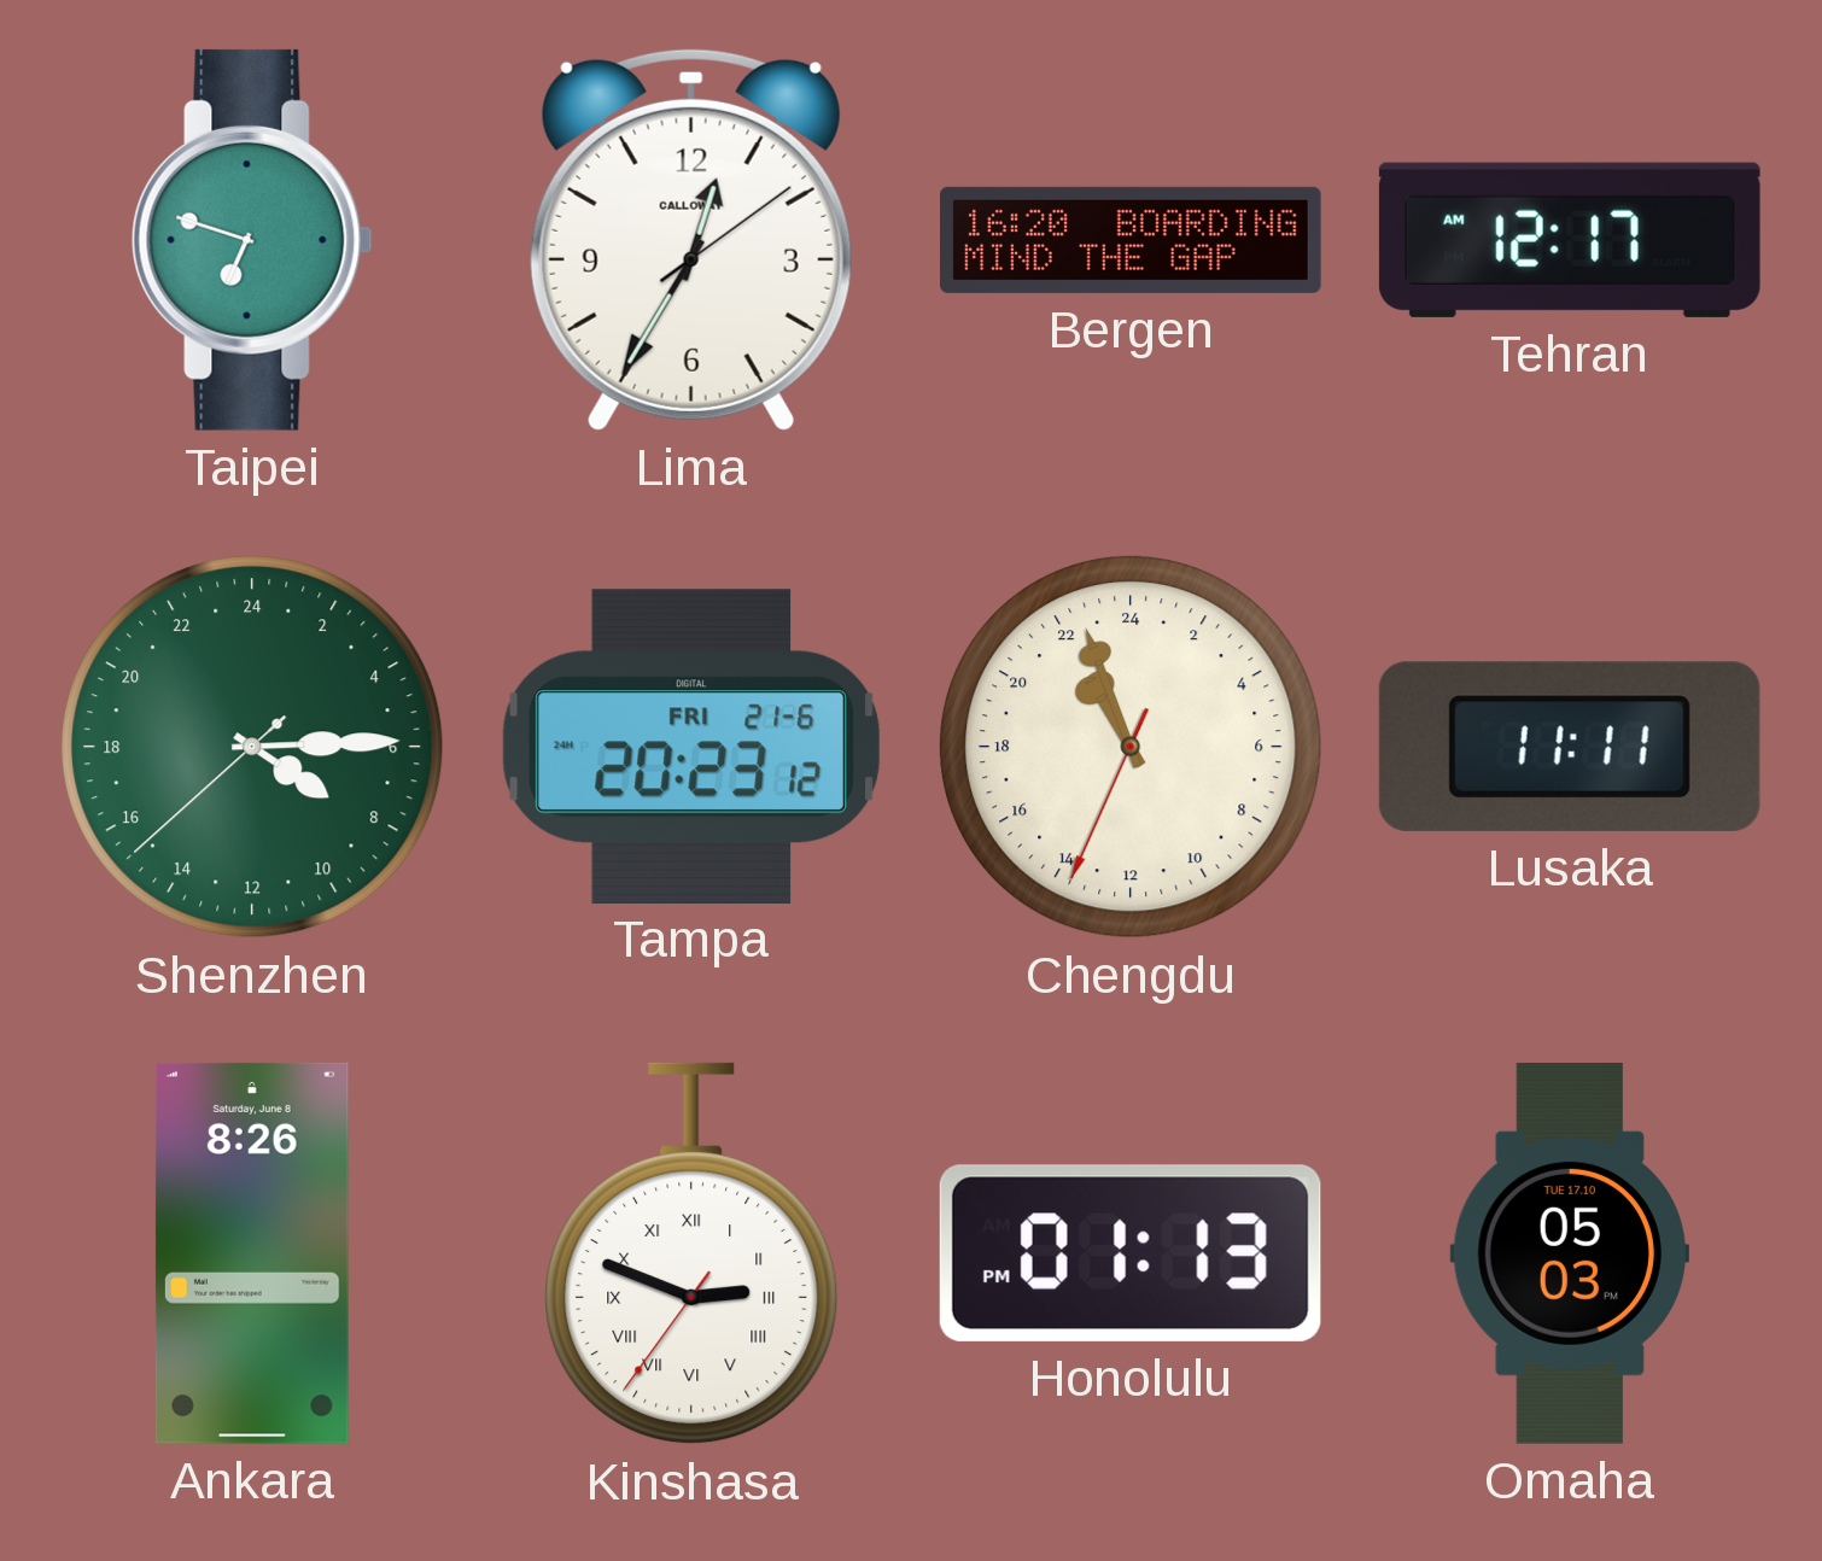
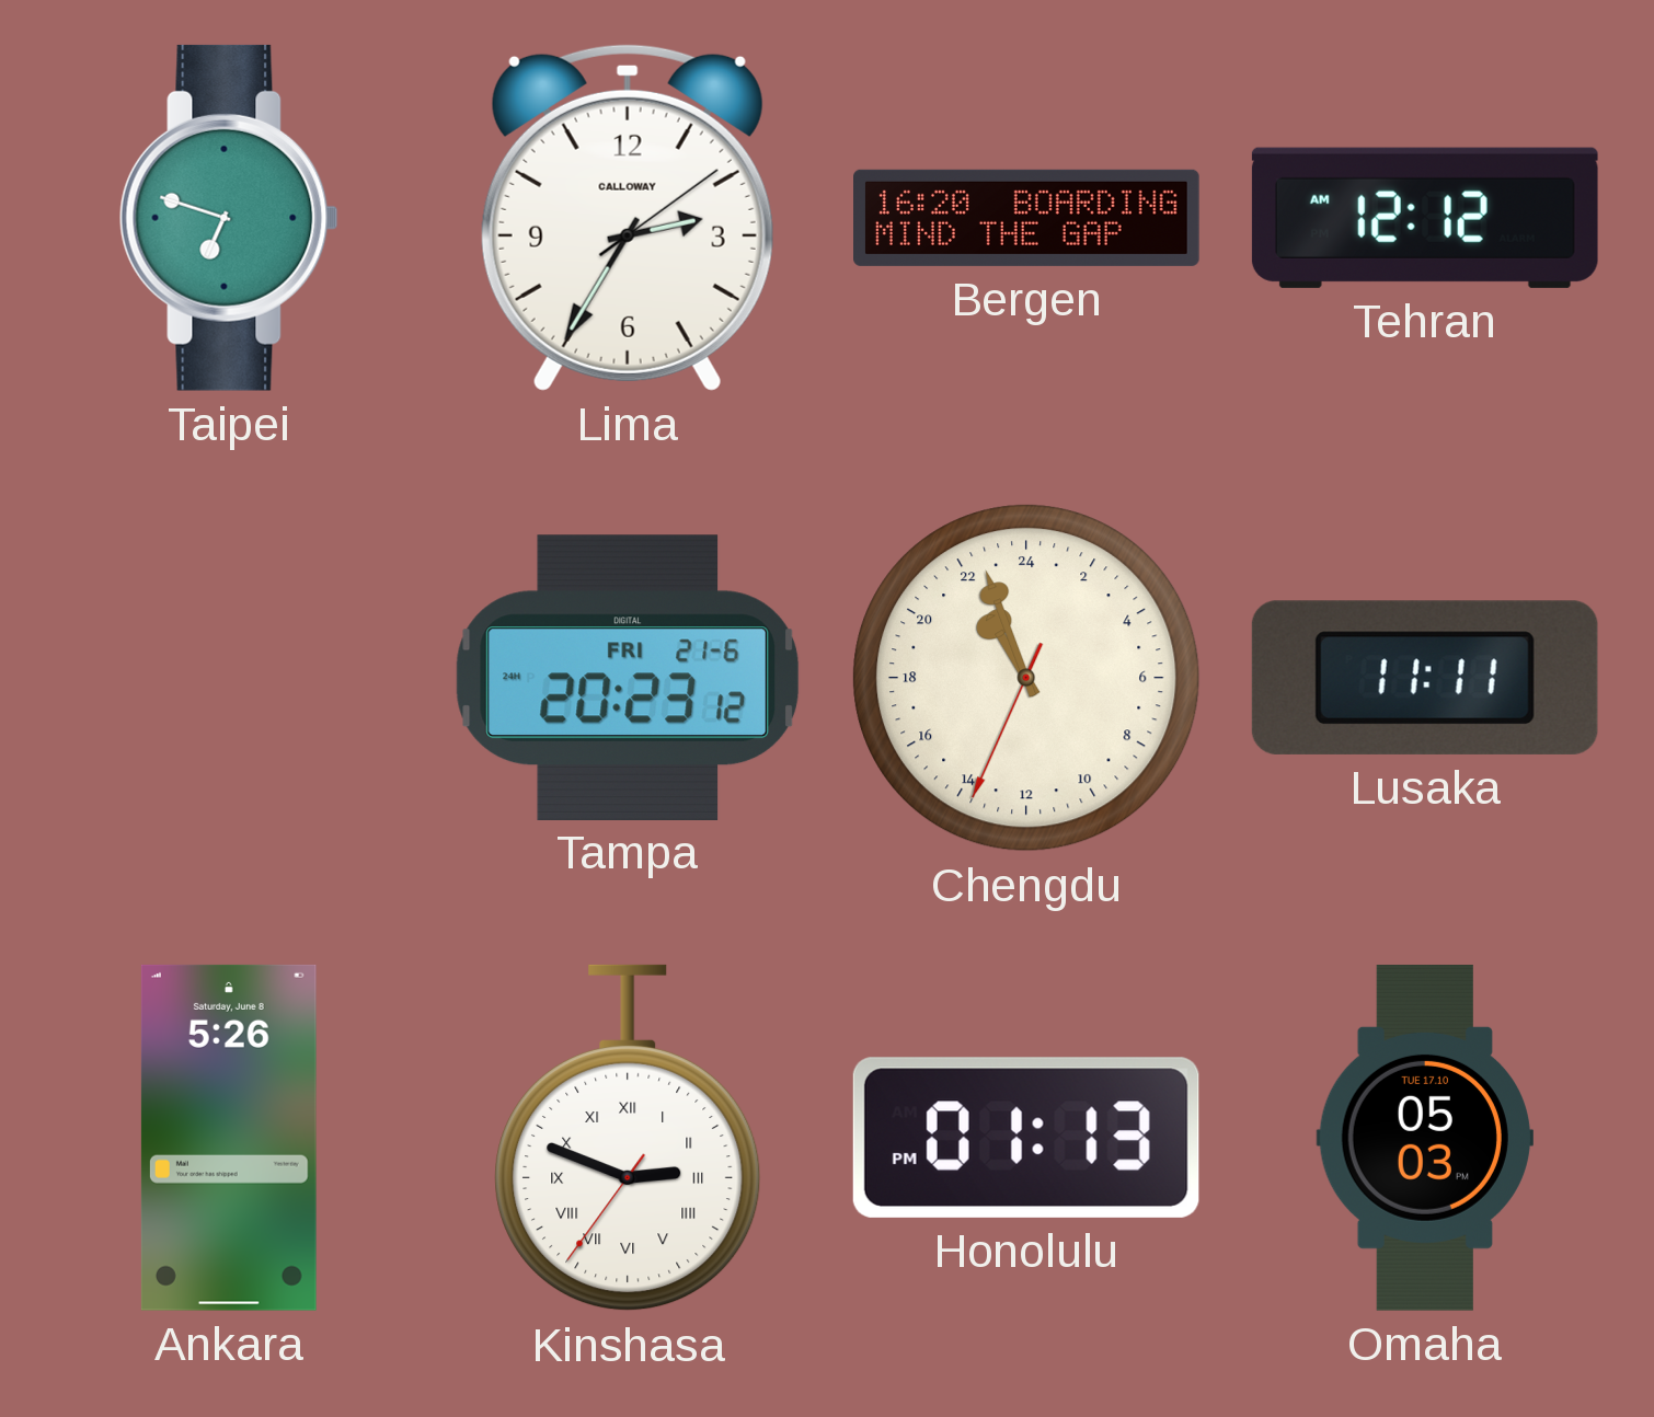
Lima: 12:35 -> 2:35 (628, 218)
Tehran: 12:17 -> 12:12 (1425, 218)
Shenzhen: 8:14 -> none (252, 747)
Ankara: 8:26 -> 5:26 (229, 1138)
